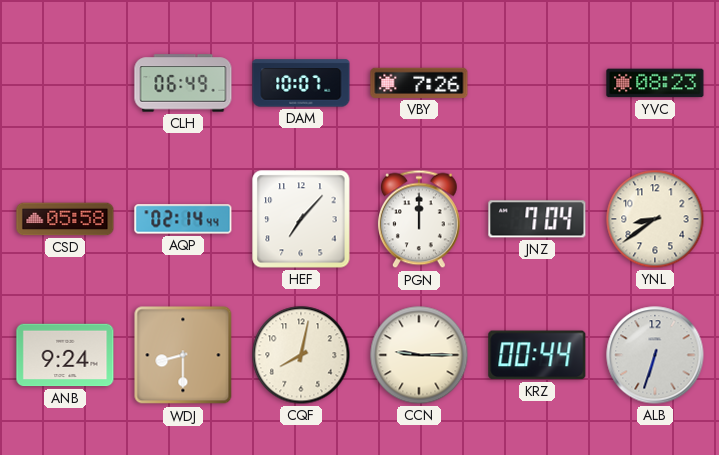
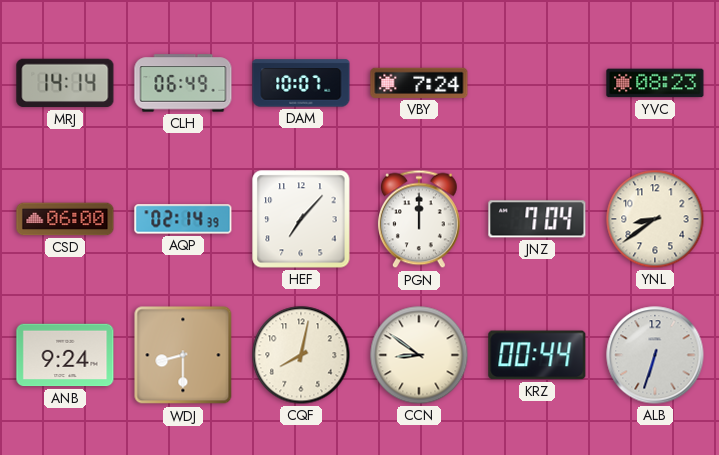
MRJ: none -> 14:14 (65, 83)
VBY: 7:26 -> 7:24 (419, 83)
CSD: 05:58 -> 06:00 (65, 219)
AQP: 02:14:44 -> 02:14:39 (183, 219)
CCN: 9:15 -> 8:51 (419, 355)
